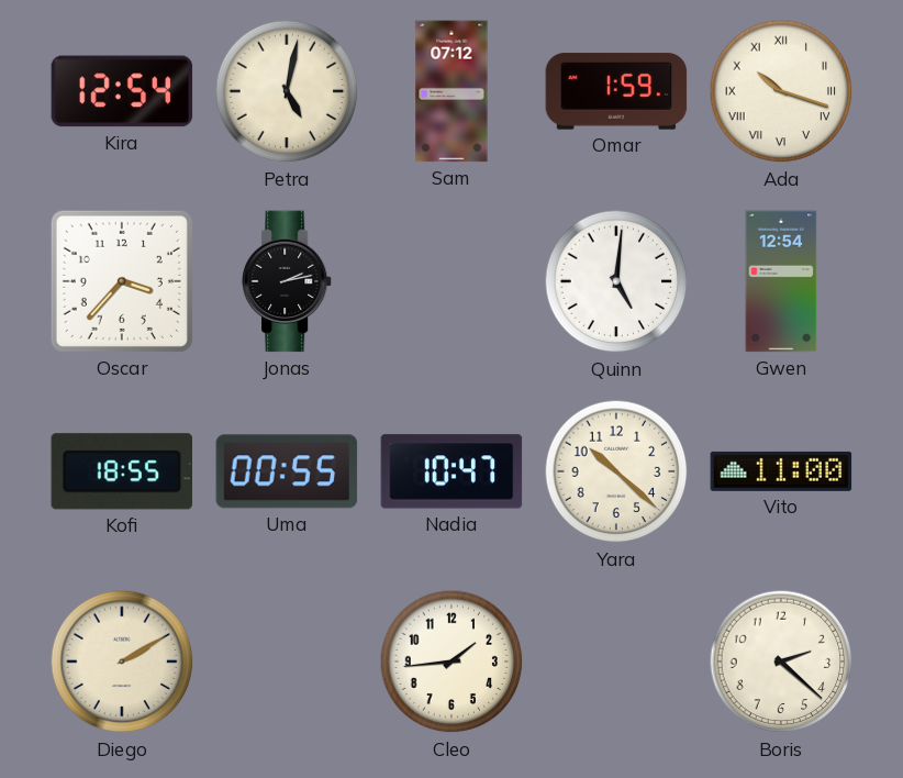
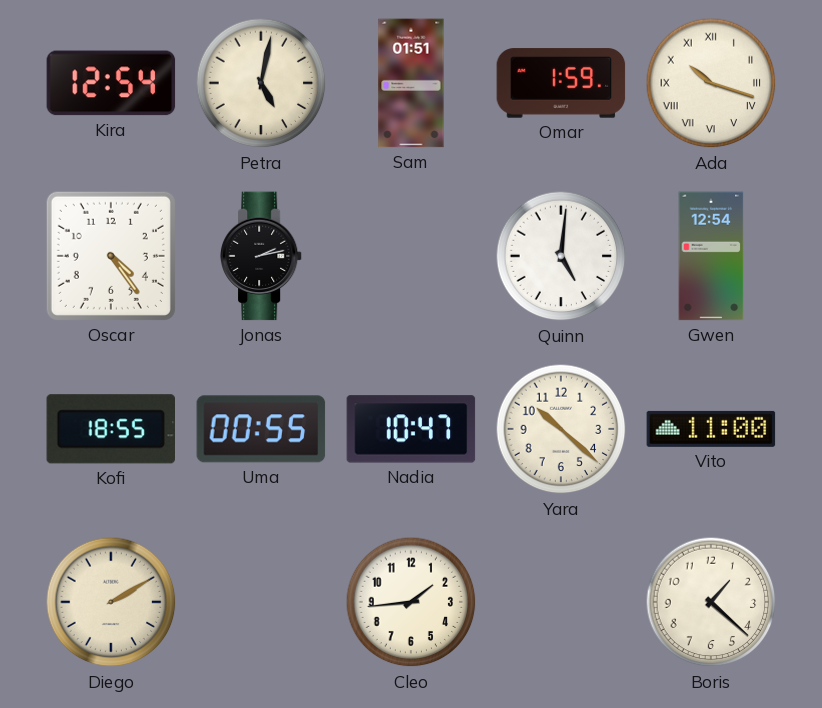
Sam: 07:12 -> 01:51 (411, 83)
Oscar: 3:37 -> 4:24 (111, 256)
Boris: 2:22 -> 1:22 (711, 602)
